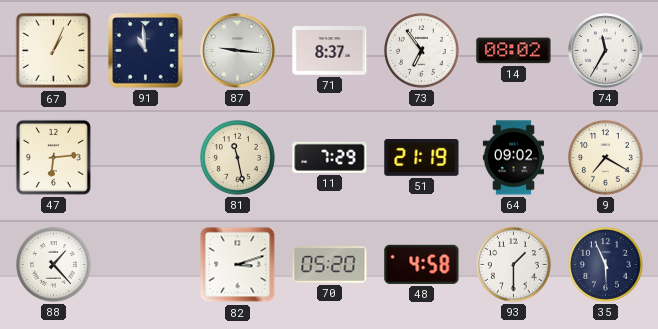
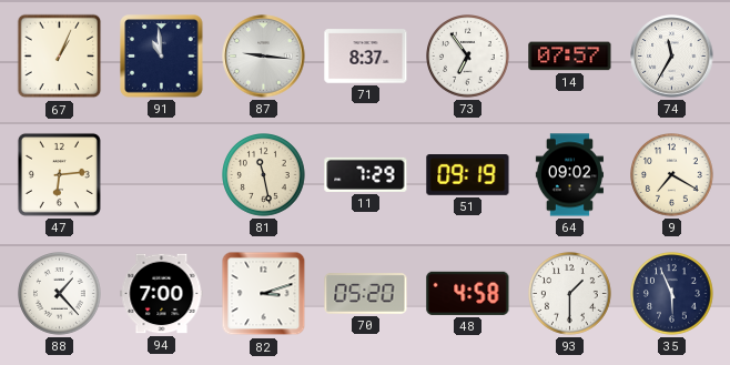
14: 08:02 -> 07:57 (570, 57)
51: 21:19 -> 09:19 (468, 175)
94: none -> 7:00 (162, 294)
